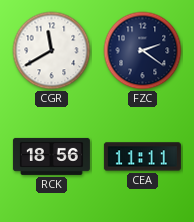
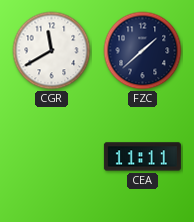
FZC: 2:21 -> 1:38 (143, 51)
RCK: 18:56 -> none (51, 156)
